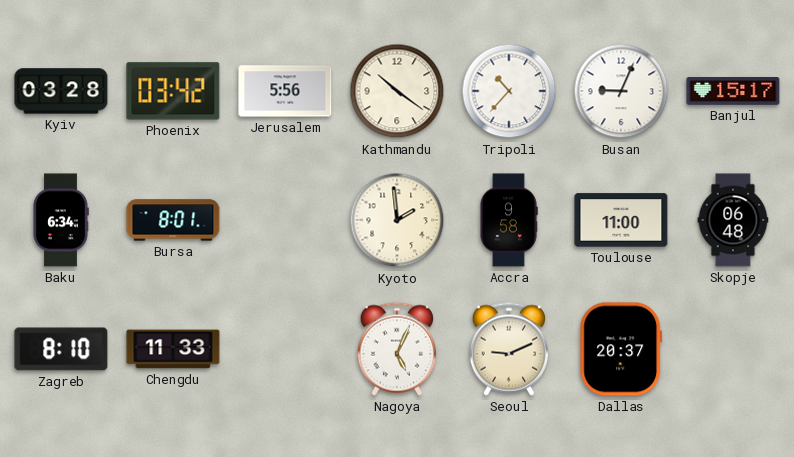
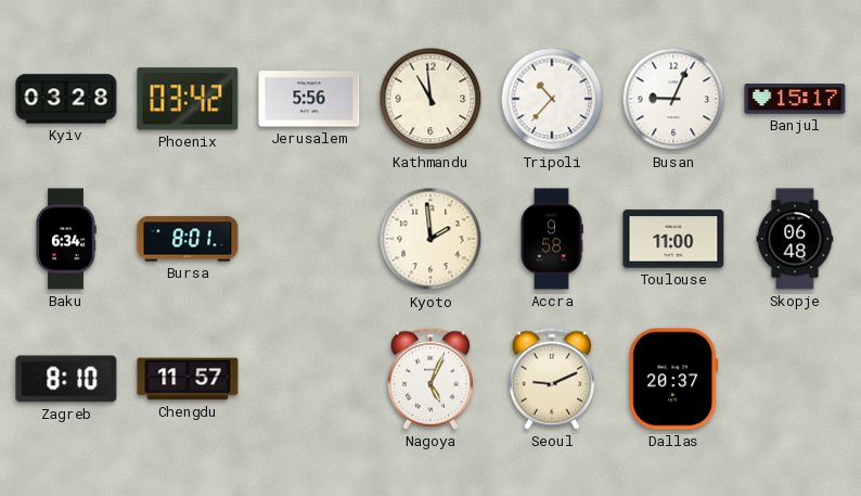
Kathmandu: 10:21 -> 10:59 (431, 99)
Chengdu: 11:33 -> 11:57 (188, 379)
